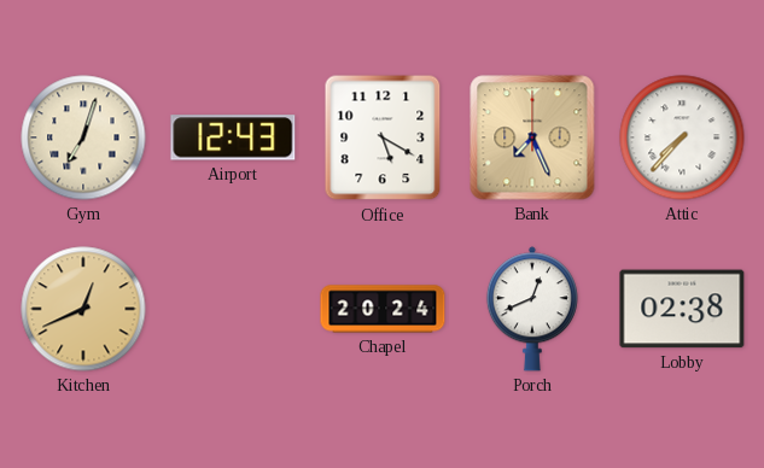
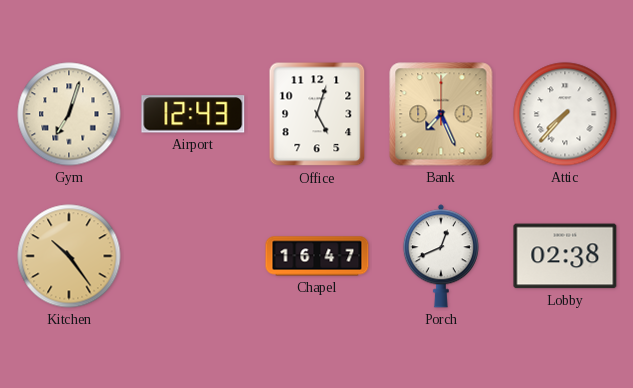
Office: 5:20 -> 5:03 (317, 114)
Kitchen: 12:41 -> 10:24 (69, 256)
Chapel: 20:24 -> 16:47 (317, 256)
